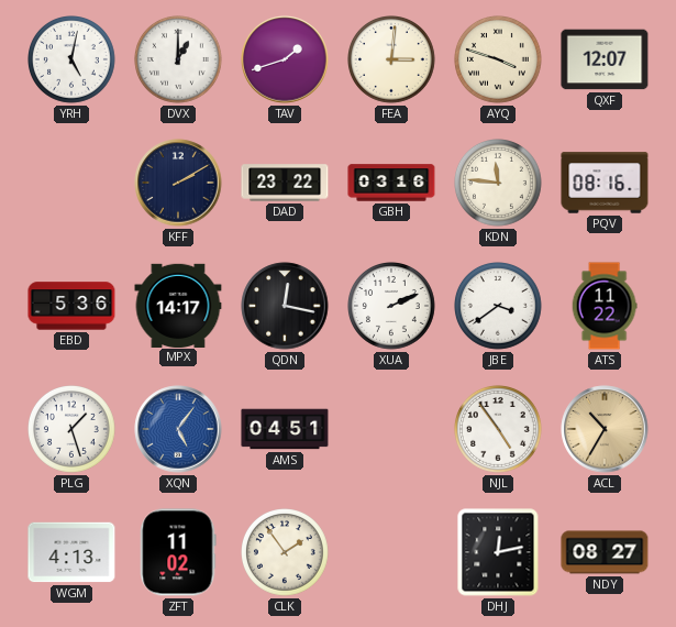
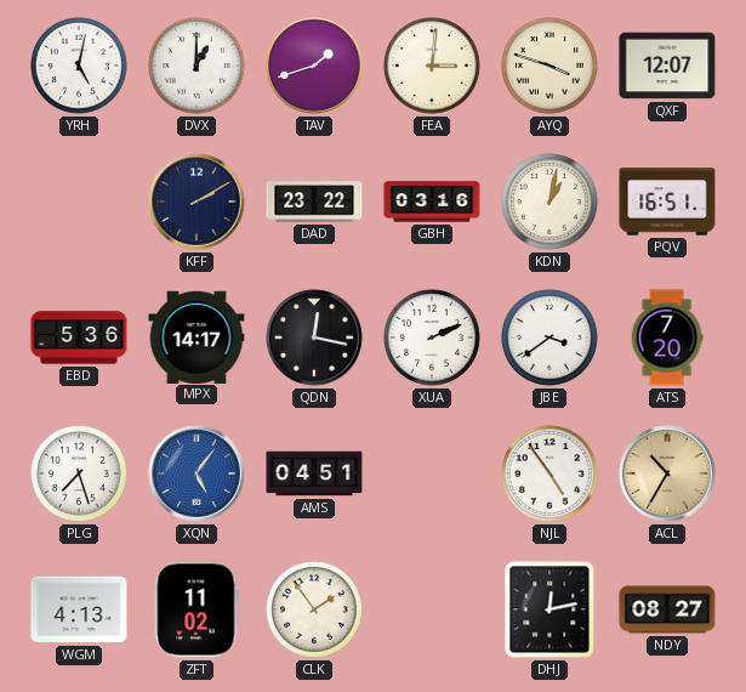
KDN: 11:46 -> 1:02 (551, 203)
PQV: 08:16 -> 16:51 (667, 202)
ATS: 11:22 -> 7:20 (667, 338)
PLG: 1:27 -> 7:27 (80, 475)
